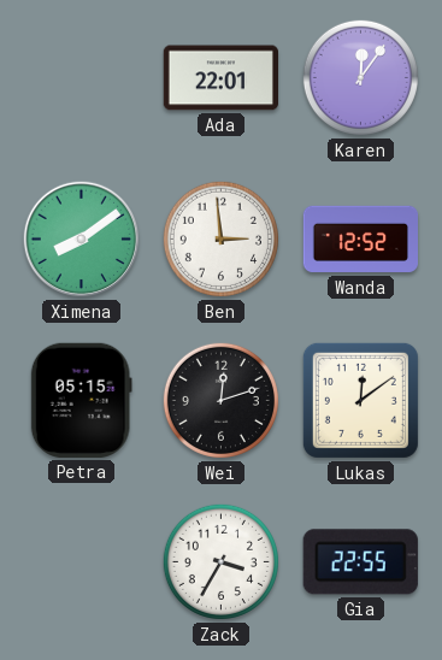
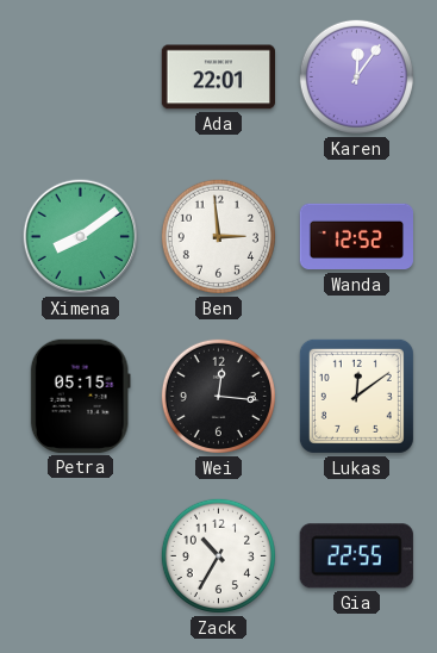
Wei: 12:12 -> 12:16 (218, 396)
Zack: 3:35 -> 10:35 (218, 555)
